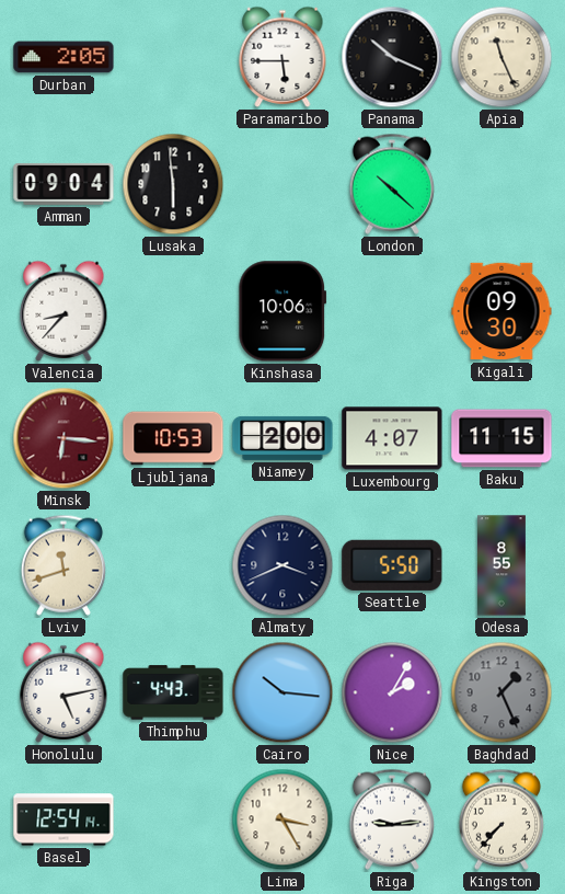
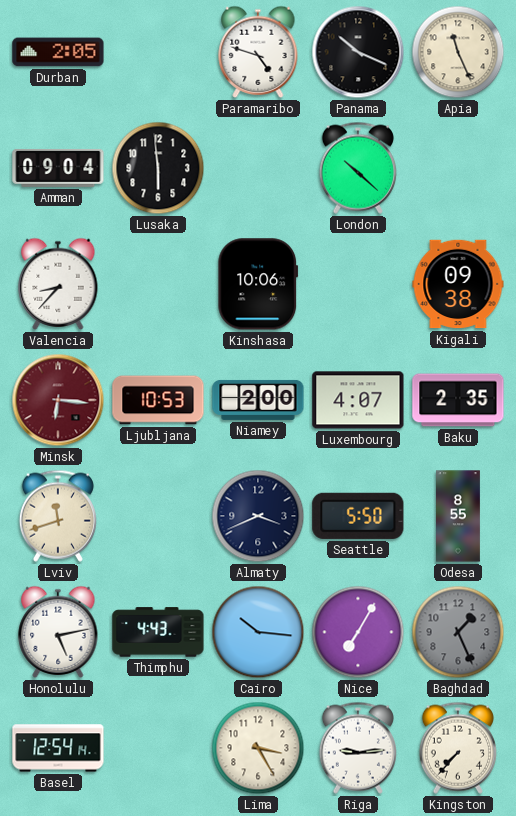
Paramaribo: 5:45 -> 4:48 (258, 52)
Kigali: 09:30 -> 09:38 (458, 284)
Baku: 11:15 -> 2:35 (458, 400)
Nice: 2:05 -> 7:05 (358, 632)
